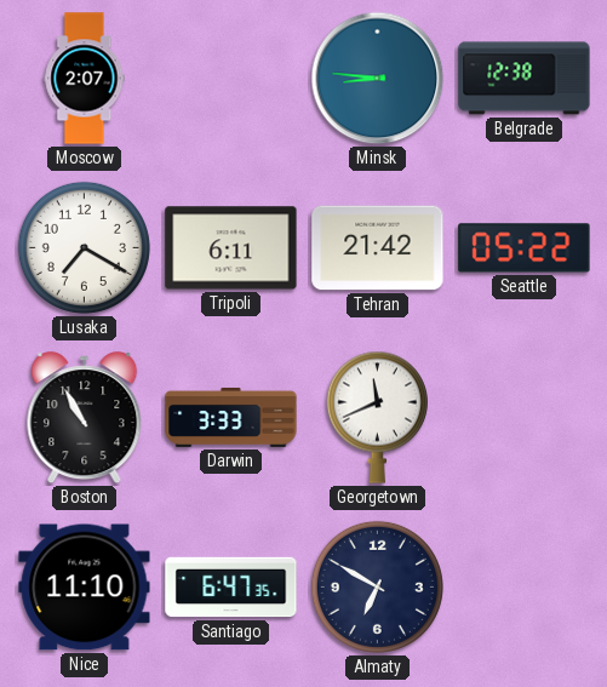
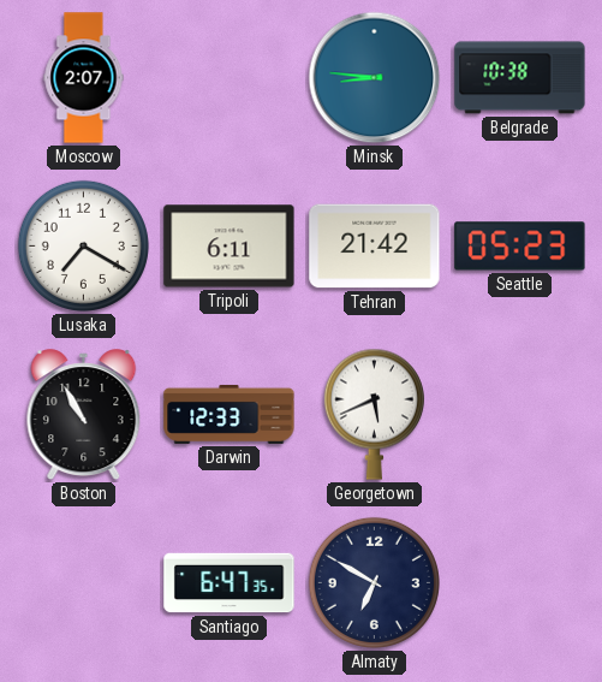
Belgrade: 12:38 -> 10:38 (520, 78)
Seattle: 05:22 -> 05:23 (520, 247)
Darwin: 3:33 -> 12:33 (230, 414)
Georgetown: 11:41 -> 5:41 (374, 414)
Nice: 11:10 -> none (85, 588)
